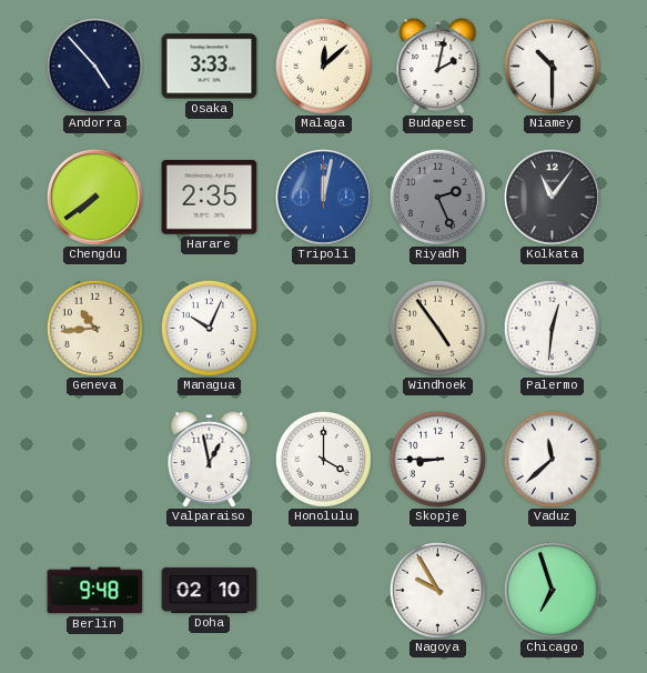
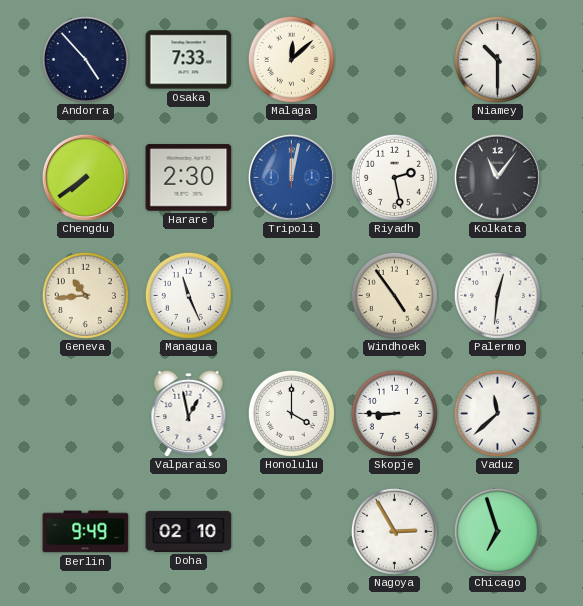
Osaka: 3:33 -> 7:33 (189, 60)
Budapest: 2:02 -> none (438, 66)
Harare: 2:35 -> 2:30 (189, 178)
Riyadh: 2:26 -> 2:28 (394, 177)
Riyadh dial: grey -> white (394, 177)
Managua: 10:04 -> 11:26 (188, 295)
Berlin: 9:48 -> 9:49 (86, 532)
Nagoya: 9:55 -> 2:55 (394, 531)
